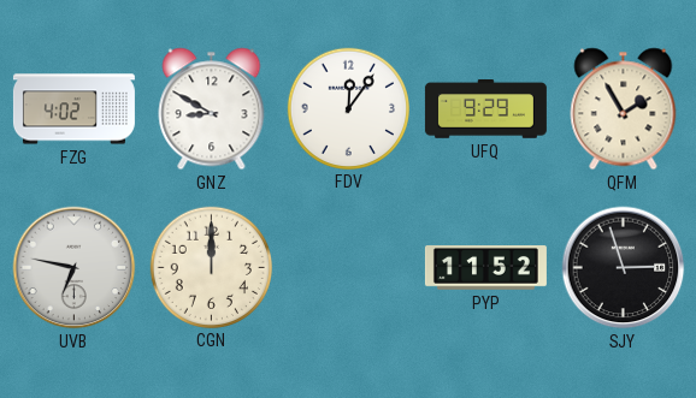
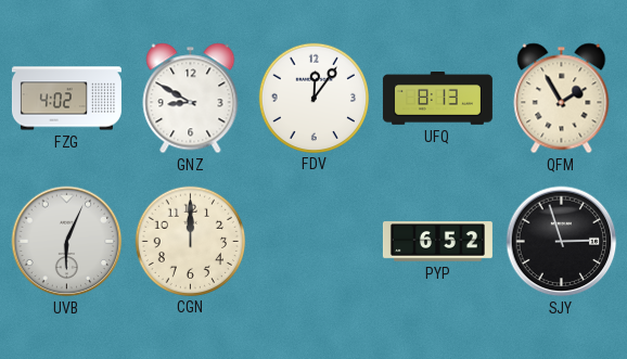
UFQ: 9:29 -> 8:13 (437, 99)
UVB: 6:47 -> 6:04 (67, 242)
PYP: 11:52 -> 6:52 (437, 242)
